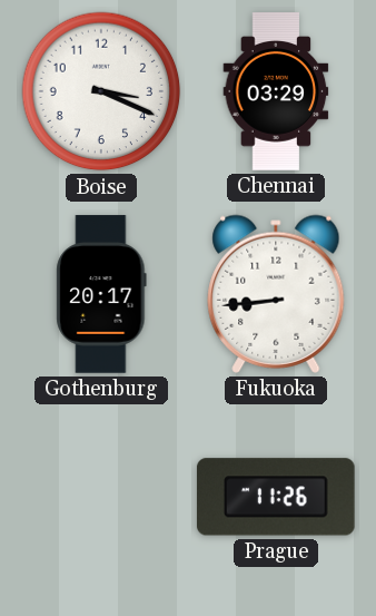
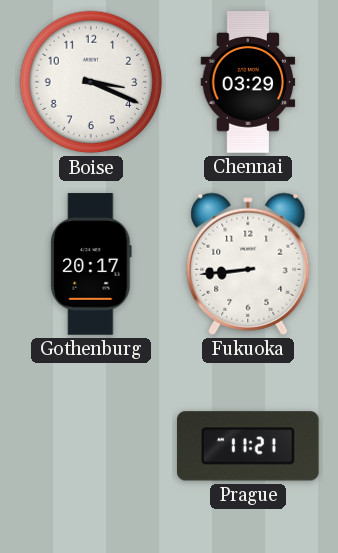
Prague: 11:26 -> 11:21 (248, 446)
